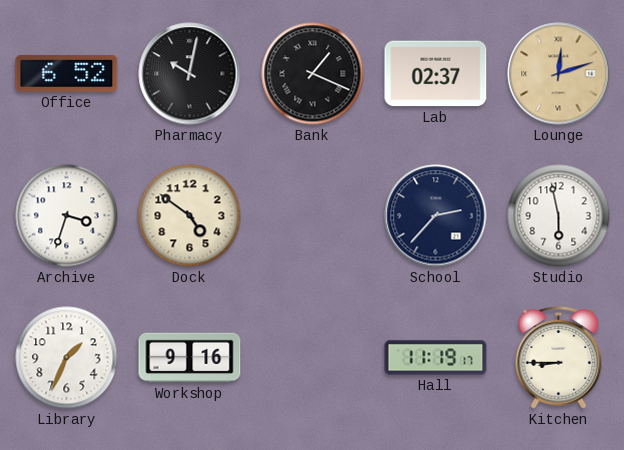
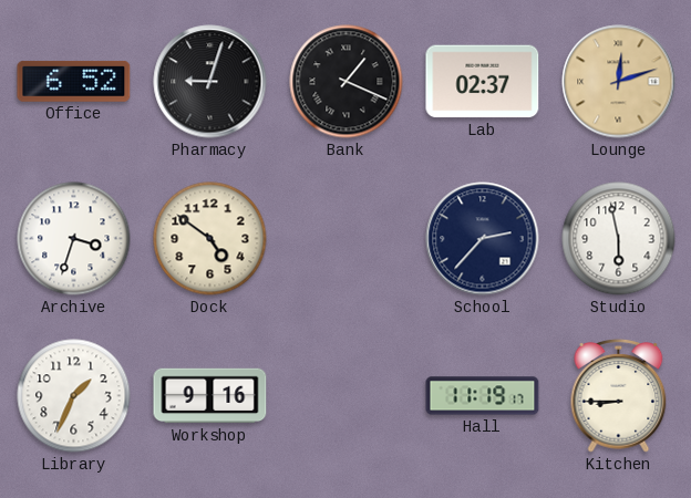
Pharmacy: 10:02 -> 9:03 (210, 82)
